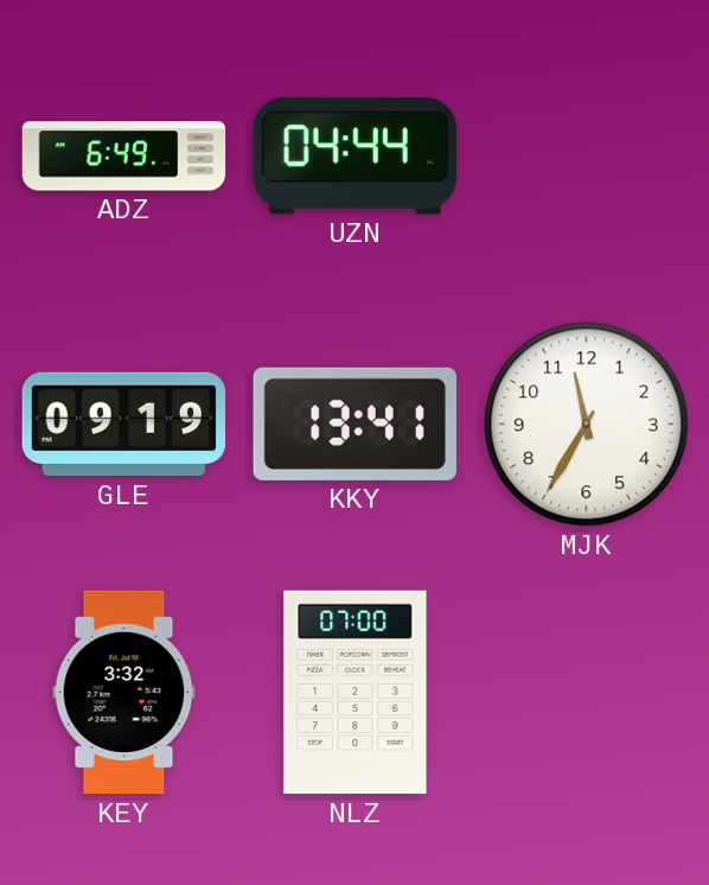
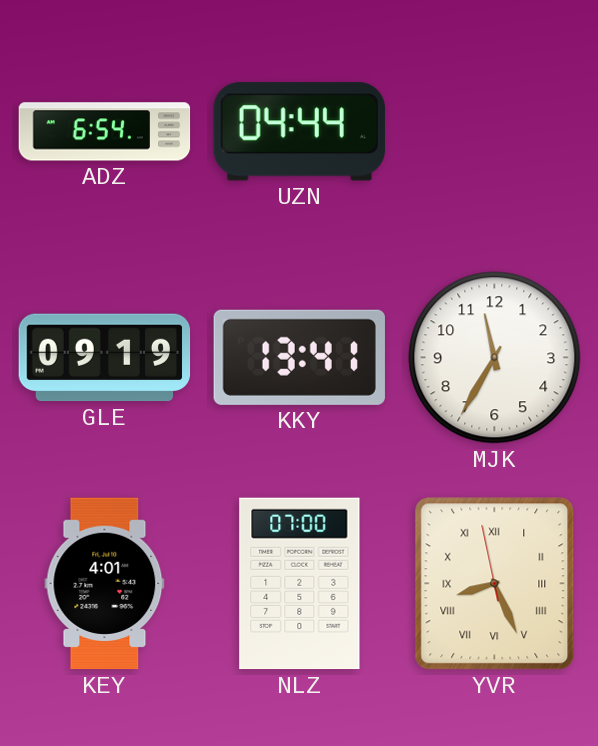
ADZ: 6:49 -> 6:54 (105, 132)
KEY: 3:32 -> 4:01 (105, 584)
YVR: none -> 8:25 (495, 584)
